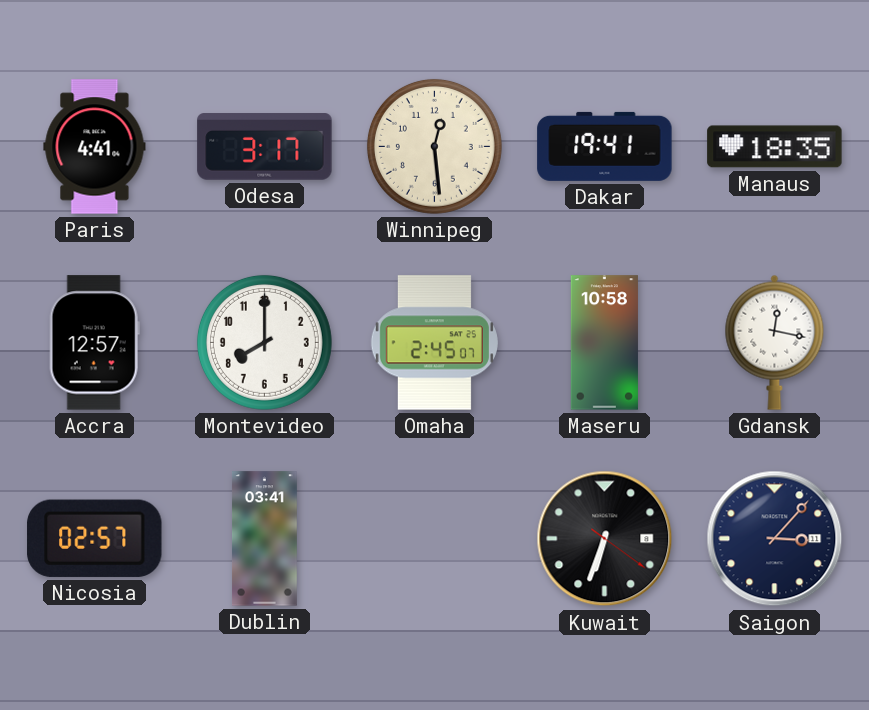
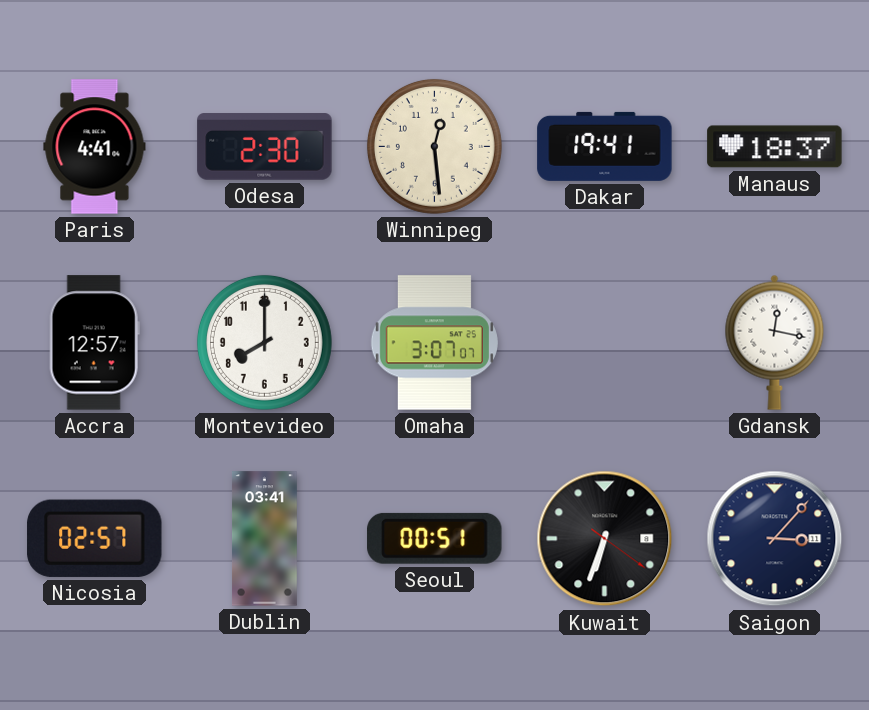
Odesa: 3:17 -> 2:30 (265, 147)
Manaus: 18:35 -> 18:37 (775, 147)
Omaha: 2:45 -> 3:07 (434, 343)
Maseru: 10:58 -> none (604, 343)
Seoul: none -> 00:51 (435, 538)
